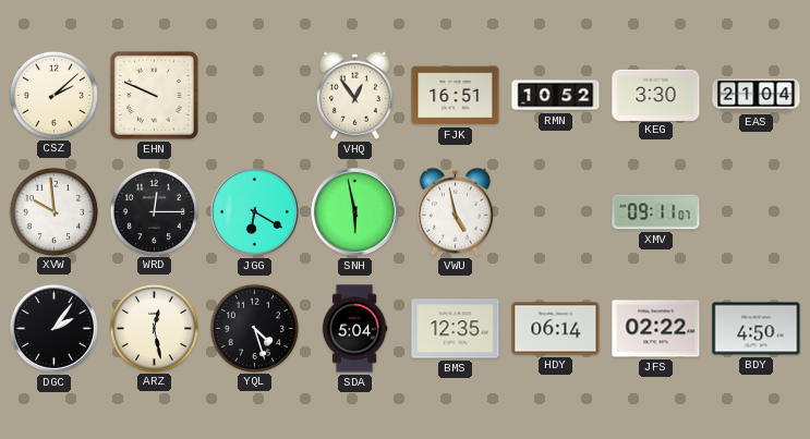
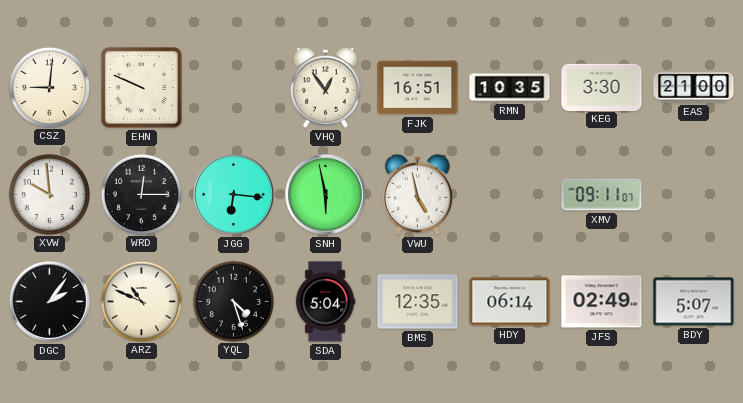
CSZ: 2:08 -> 9:01 (49, 87)
RMN: 10:52 -> 10:35 (510, 88)
EAS: 21:04 -> 21:00 (694, 88)
JGG: 6:20 -> 6:16 (233, 194)
ARZ: 12:28 -> 10:49 (141, 301)
JFS: 02:22 -> 02:49 (602, 302)
BDY: 4:50 -> 5:07 (694, 302)
